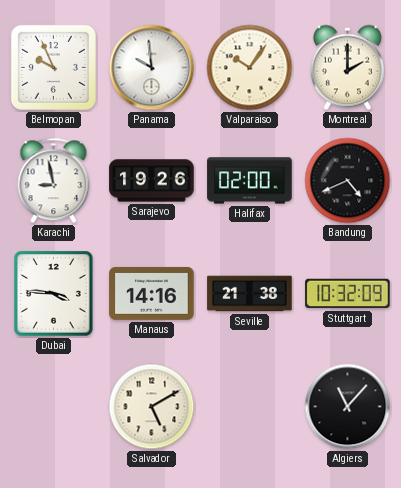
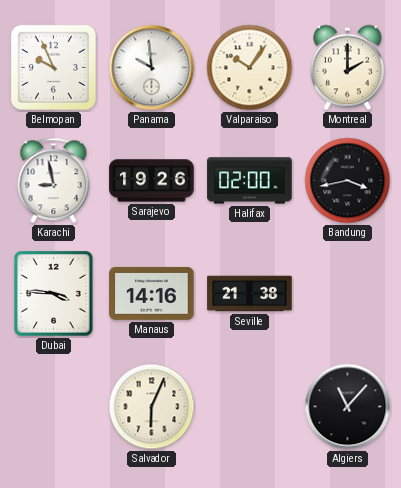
Bandung: 4:41 -> 3:43 (348, 181)
Stuttgart: 10:32 -> none (348, 294)
Salvador: 5:10 -> 6:04 (152, 407)
